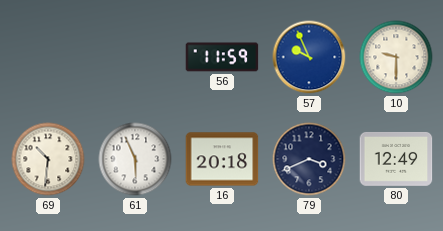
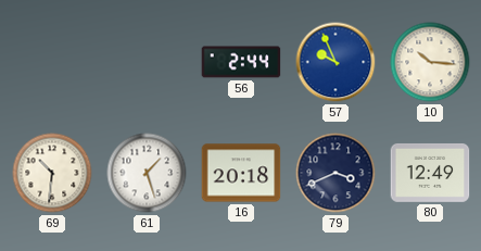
56: 11:59 -> 2:44 (241, 62)
10: 9:30 -> 10:16 (430, 62)
61: 5:56 -> 1:27 (147, 173)
